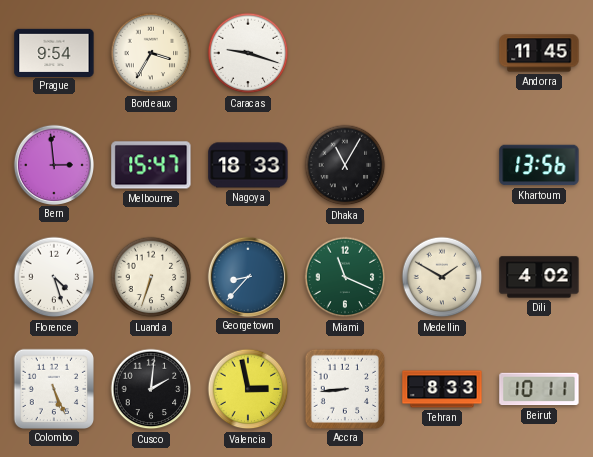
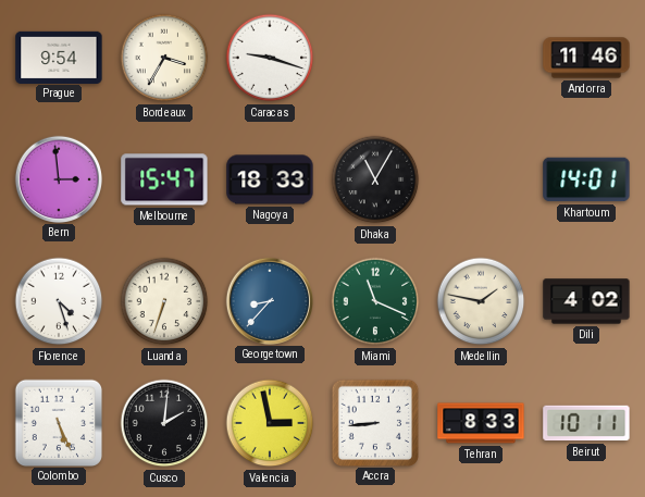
Andorra: 11:45 -> 11:46 (586, 58)
Khartoum: 13:56 -> 14:01 (586, 179)
Medellin: 1:50 -> 1:47 (481, 301)
